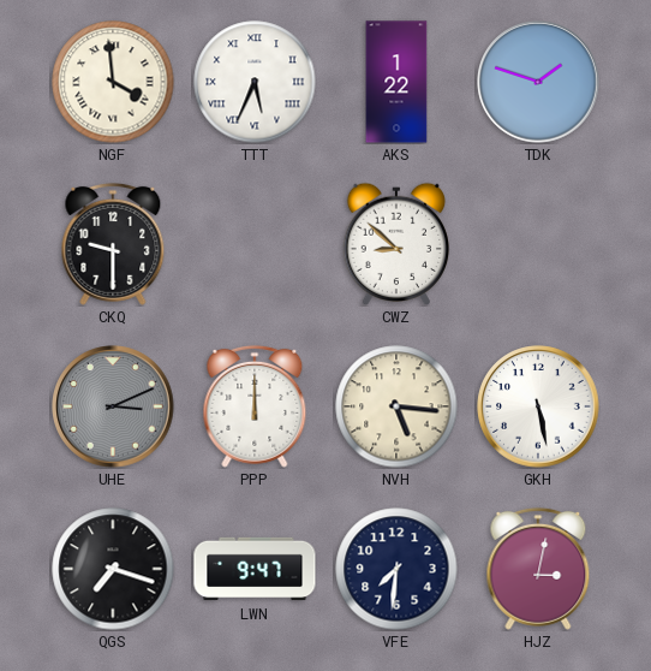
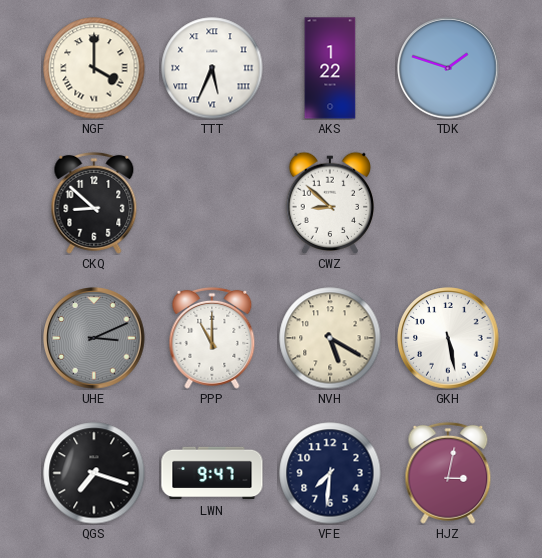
NGF: 3:59 -> 4:00 (94, 68)
CKQ: 9:30 -> 8:52 (94, 203)
PPP: 12:00 -> 11:00 (212, 338)
NVH: 5:16 -> 5:20 (330, 338)
